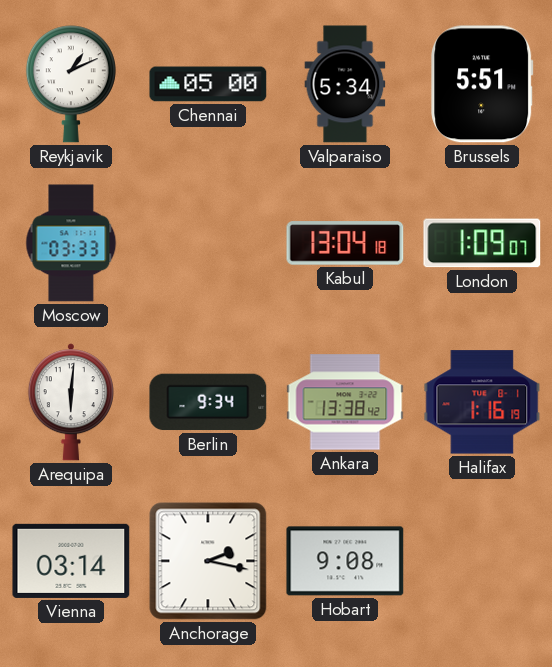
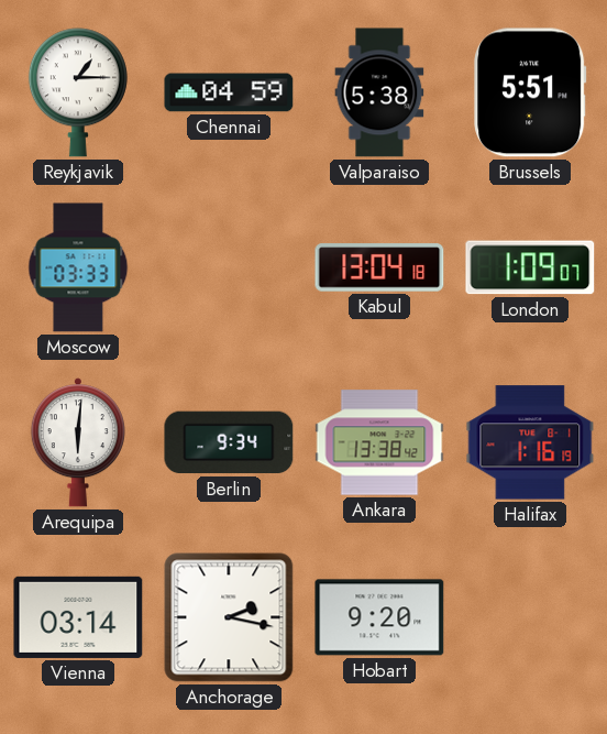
Reykjavik: 1:11 -> 1:15 (78, 92)
Chennai: 05:00 -> 04:59 (229, 92)
Valparaiso: 5:34 -> 5:38 (379, 92)
Hobart: 9:08 -> 9:20 (379, 617)
